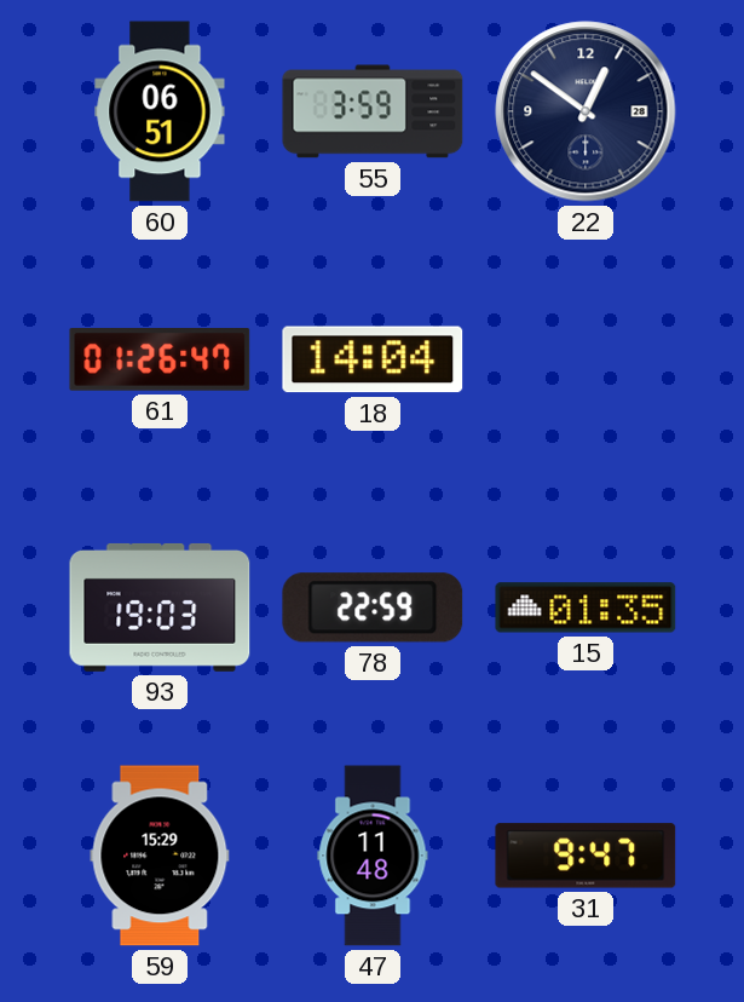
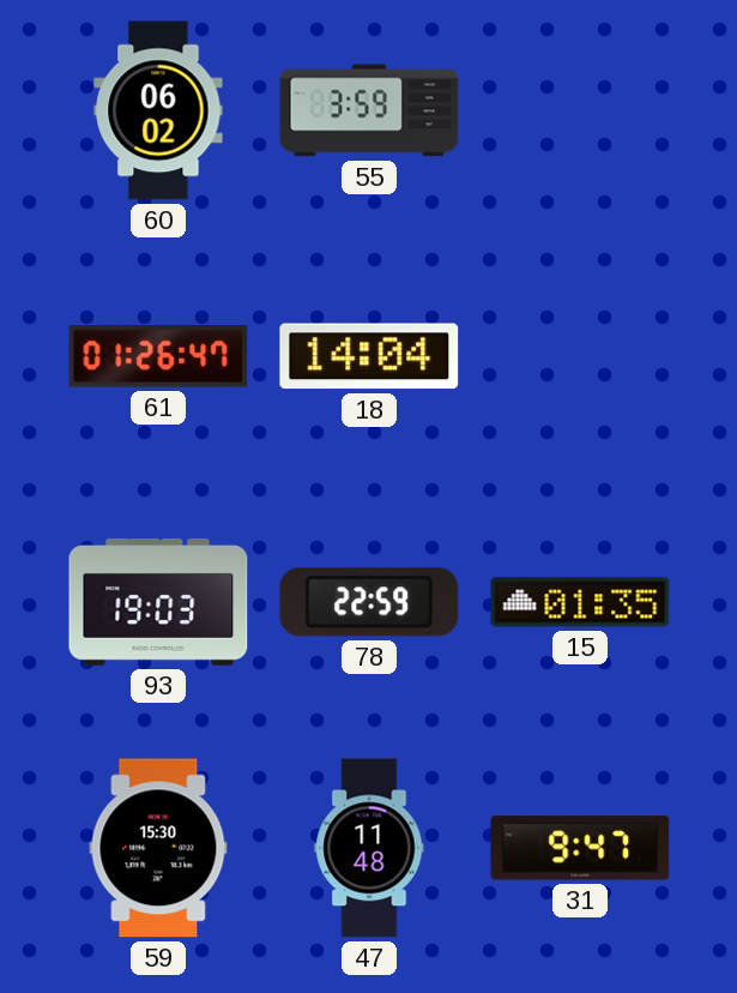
60: 06:51 -> 06:02 (158, 110)
22: 12:51 -> none (586, 111)
59: 15:29 -> 15:30 (158, 848)
